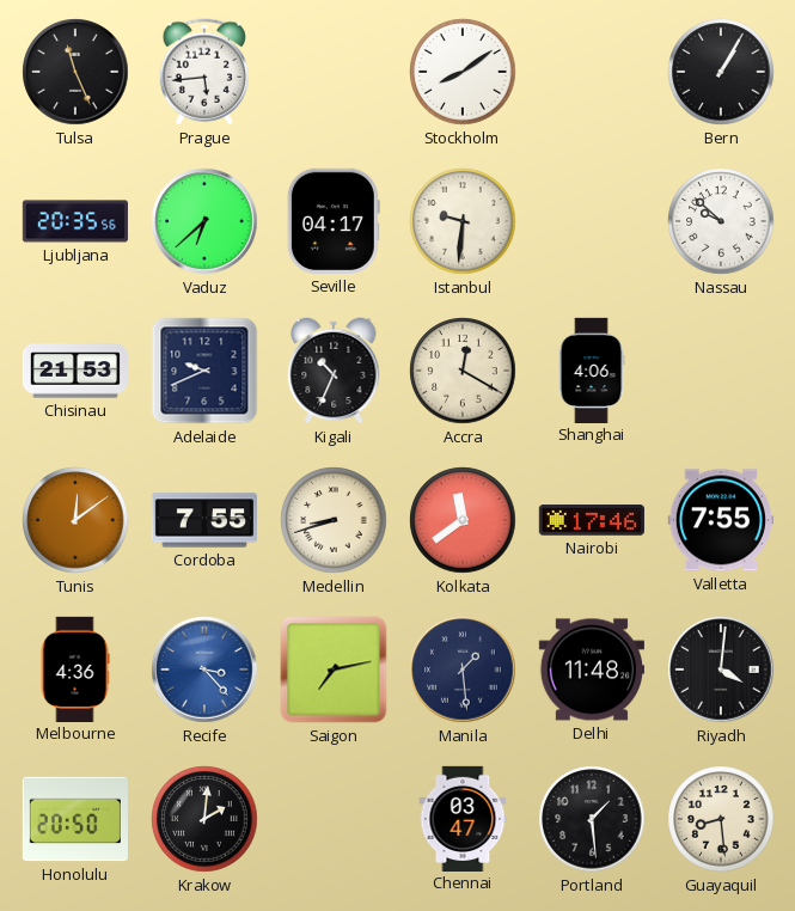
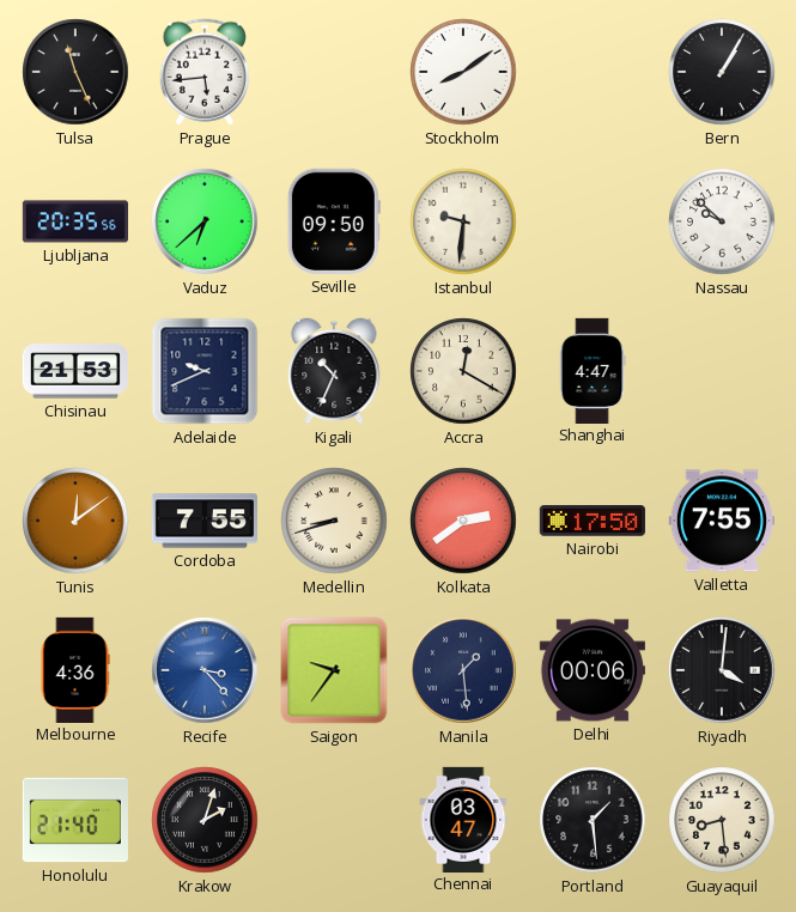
Seville: 04:17 -> 09:50 (334, 221)
Shanghai: 4:06 -> 4:47 (593, 370)
Kolkata: 11:39 -> 2:39 (463, 521)
Nairobi: 17:46 -> 17:50 (593, 521)
Saigon: 7:13 -> 9:36 (334, 670)
Delhi: 11:48 -> 00:06 (593, 670)
Honolulu: 20:50 -> 21:40 (75, 820)
Krakow: 2:01 -> 2:03 (205, 820)
